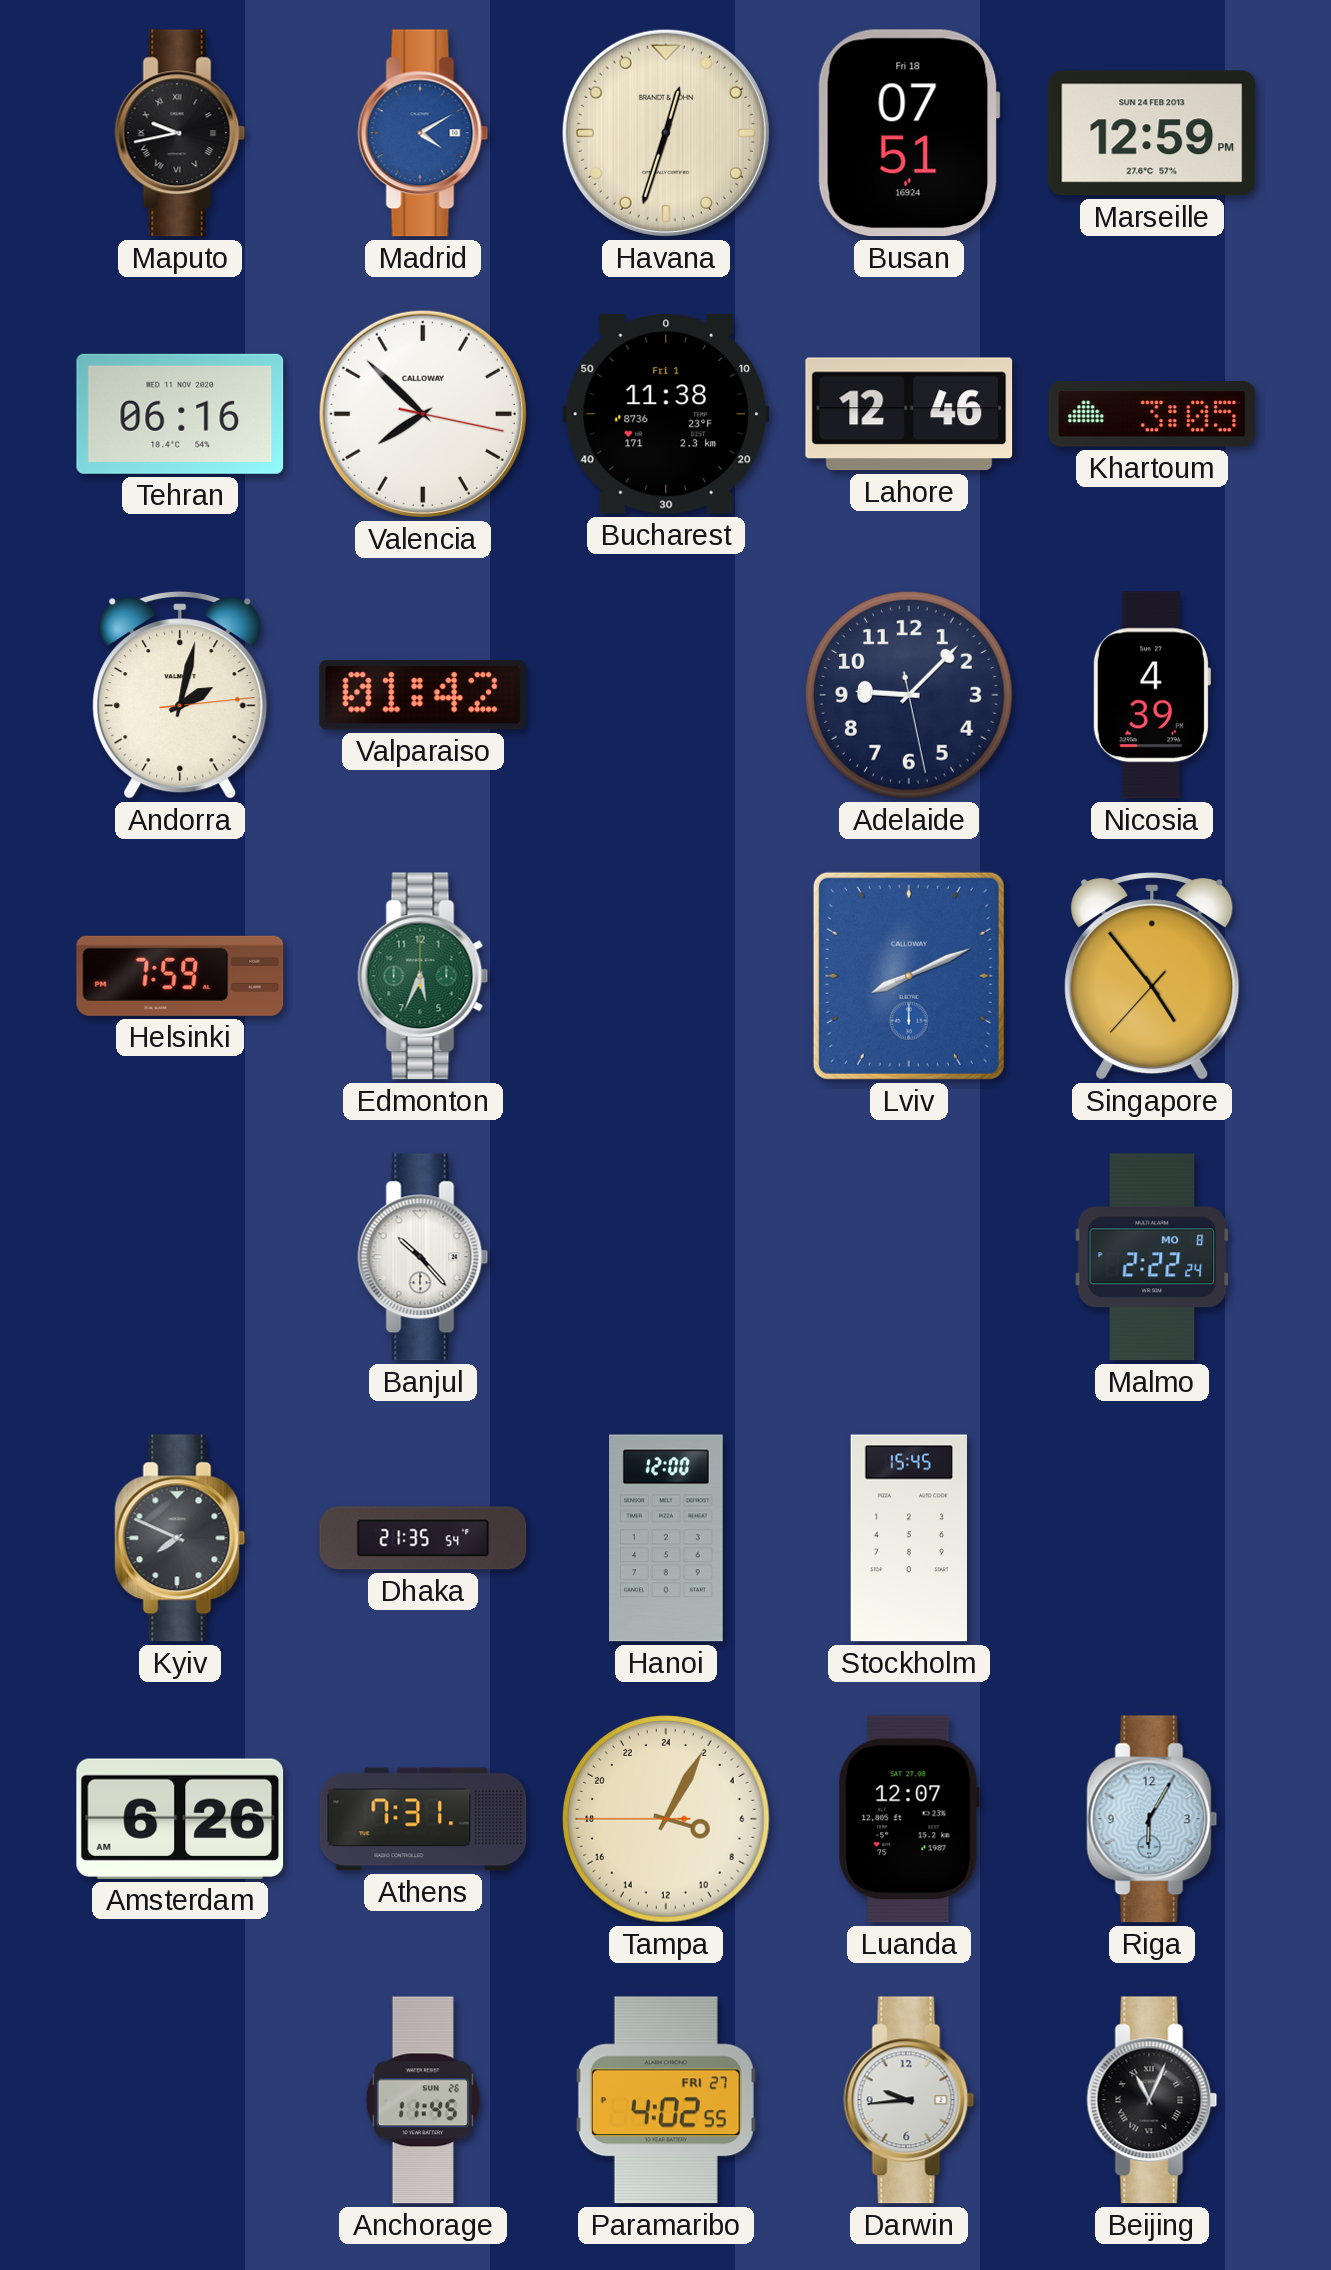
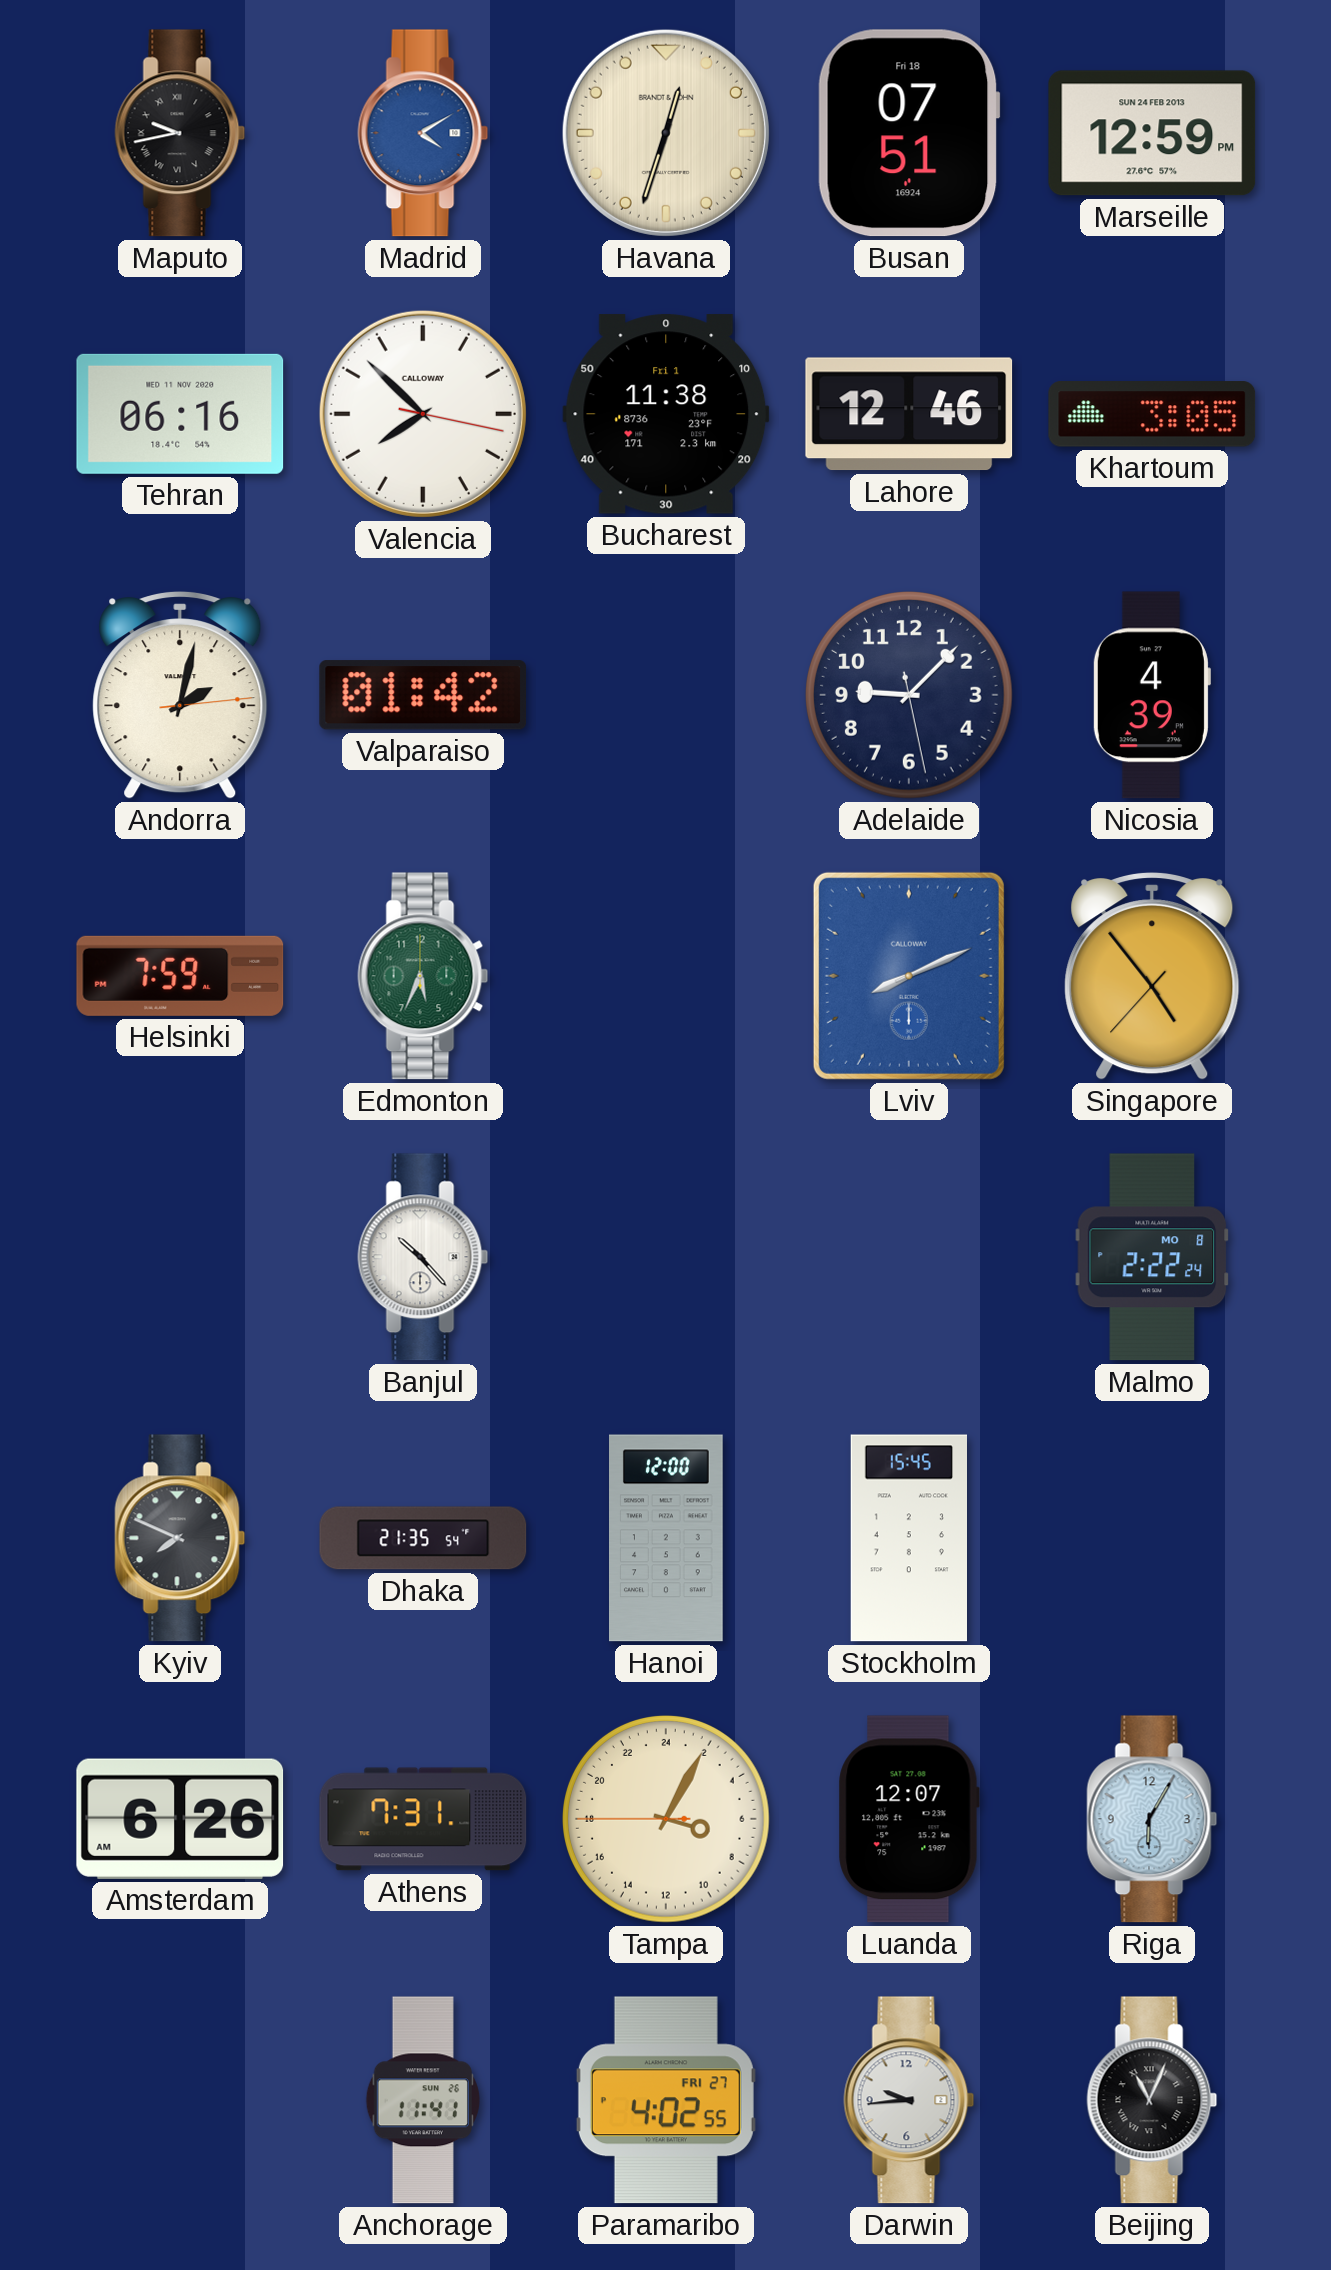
Anchorage: 11:45 -> 11:41 (423, 2100)
